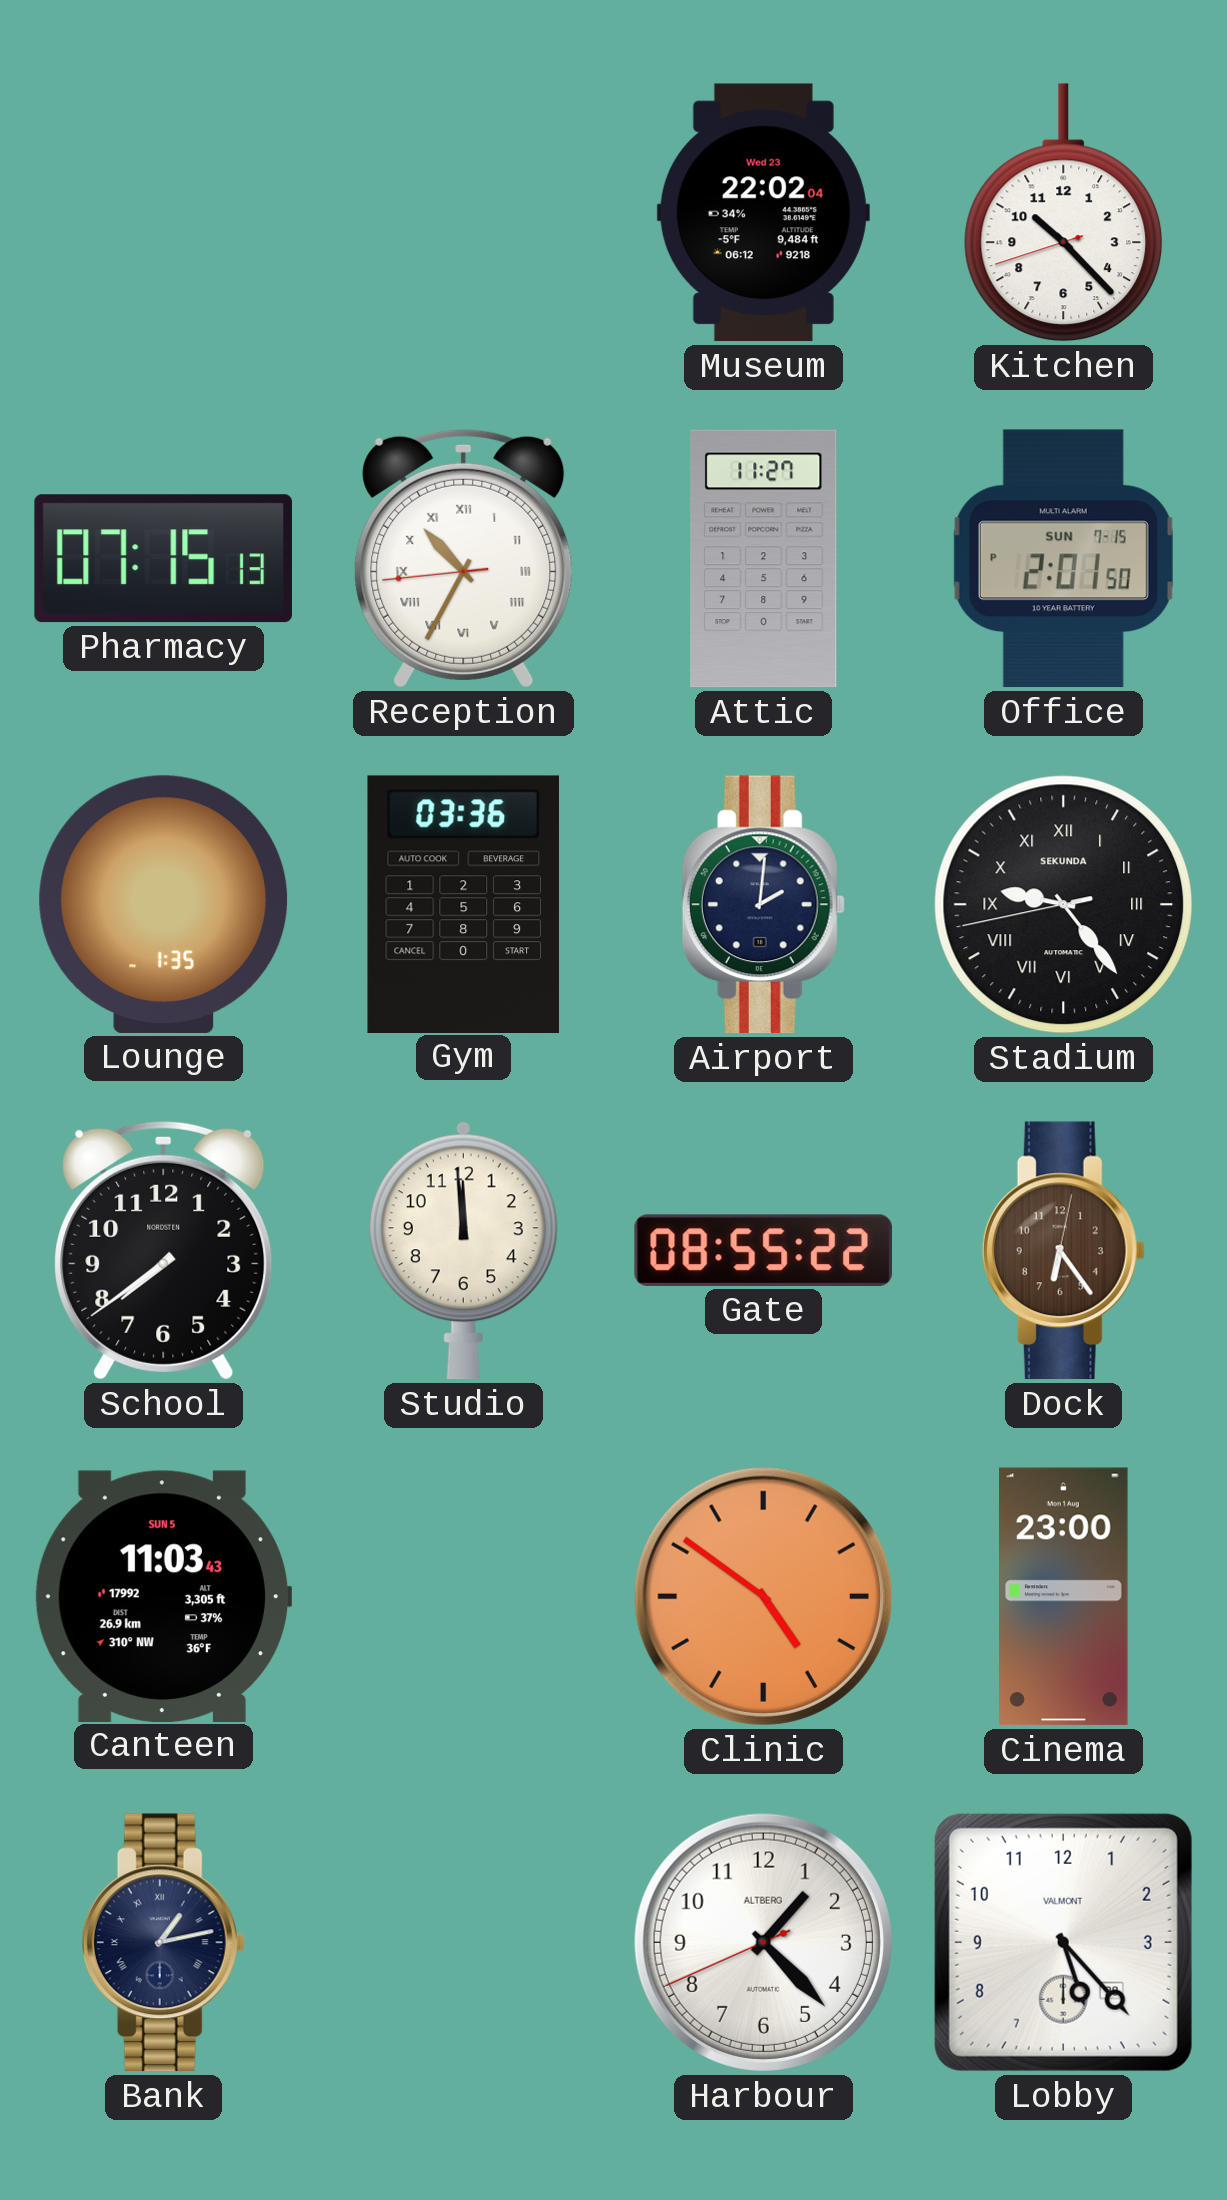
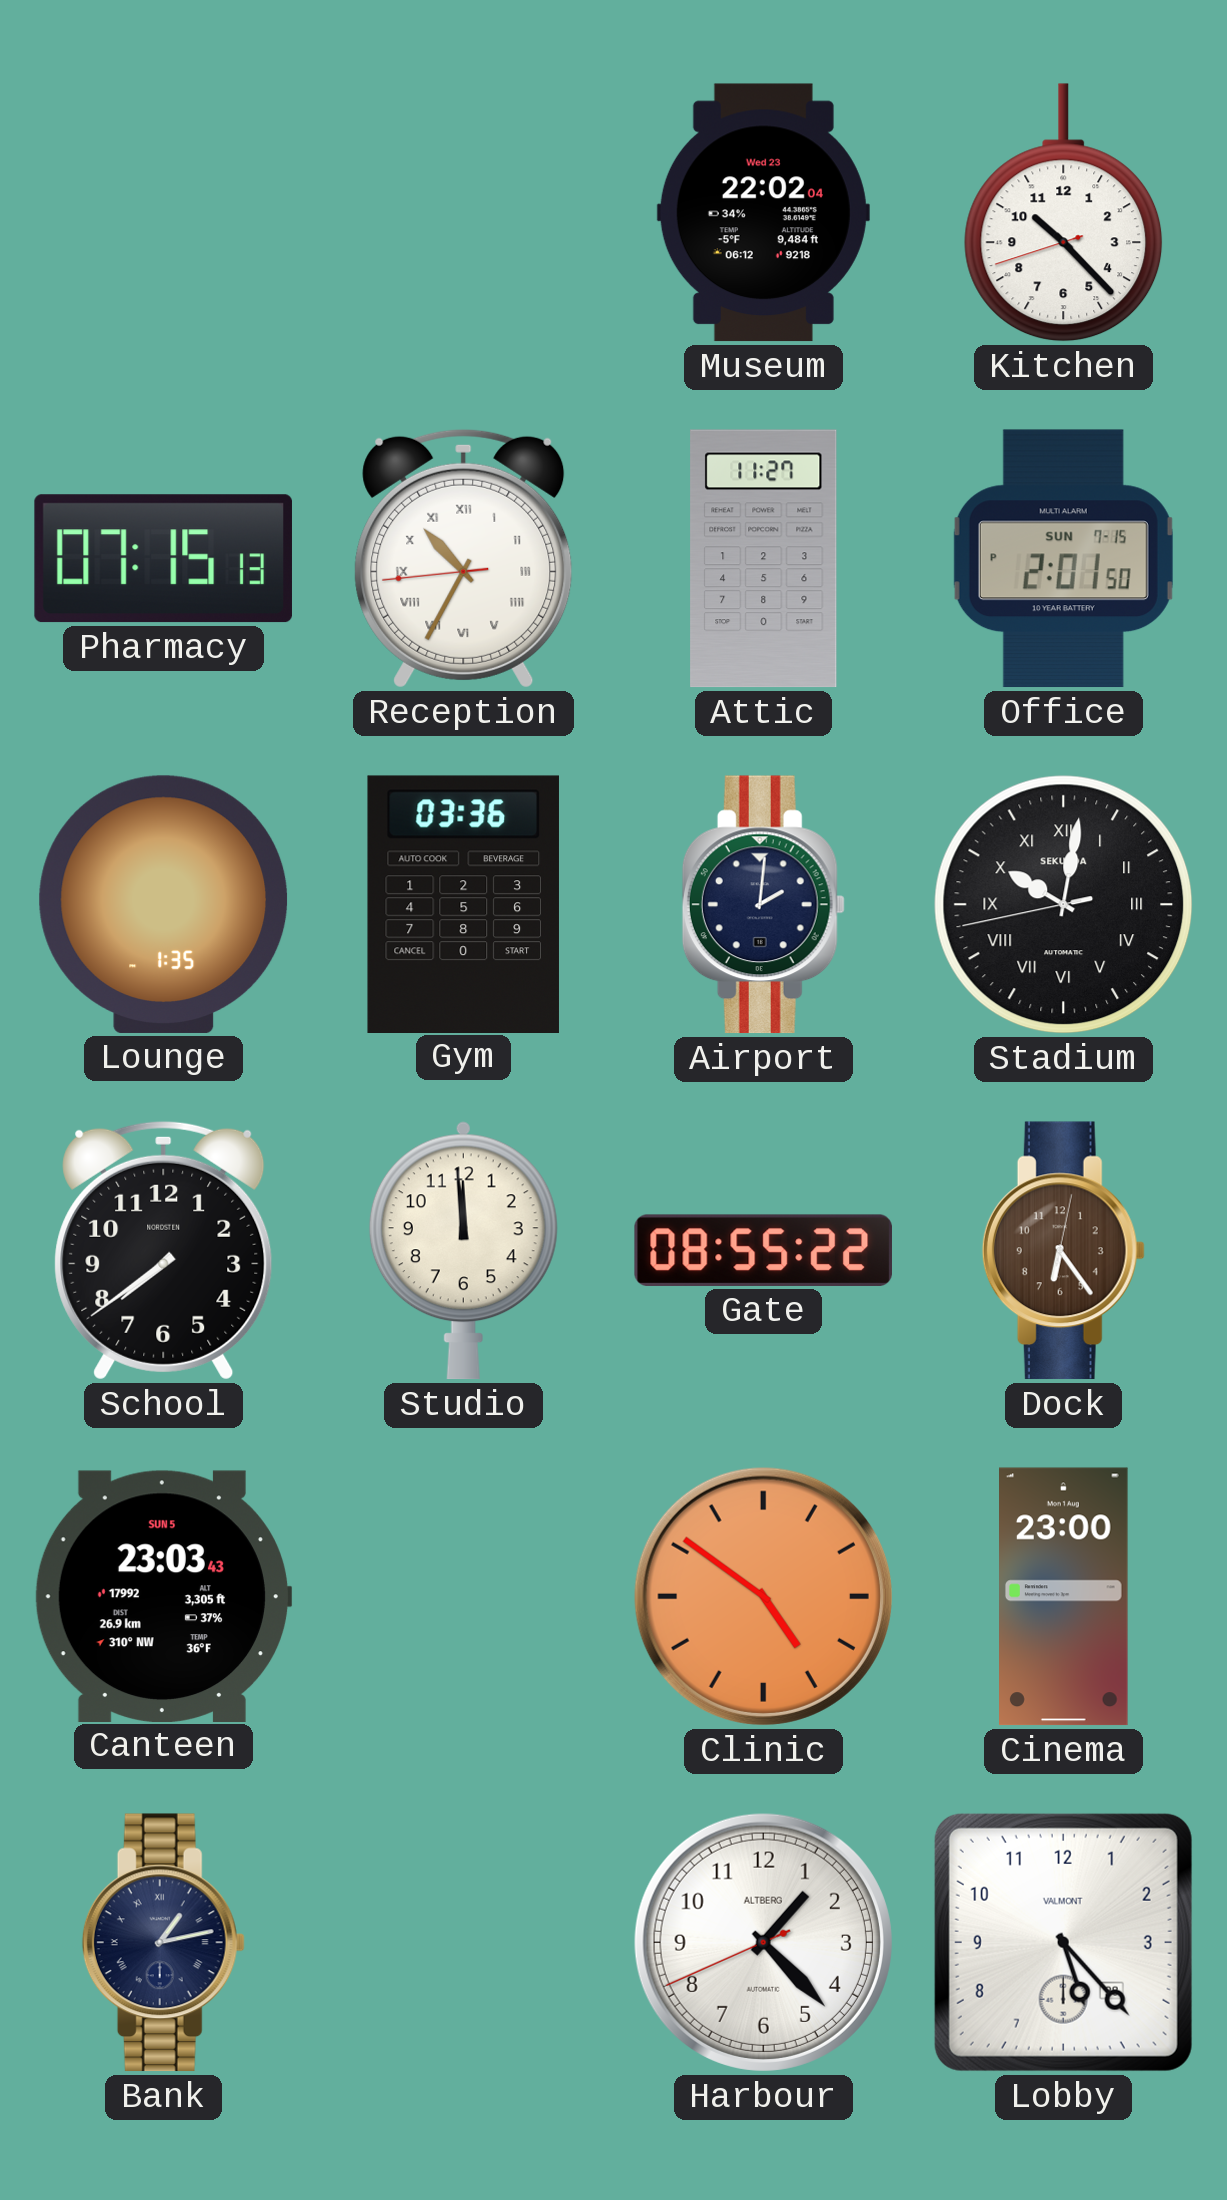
Stadium: 9:23 -> 10:01 (1064, 905)
Canteen: 11:03 -> 23:03 (163, 1596)
